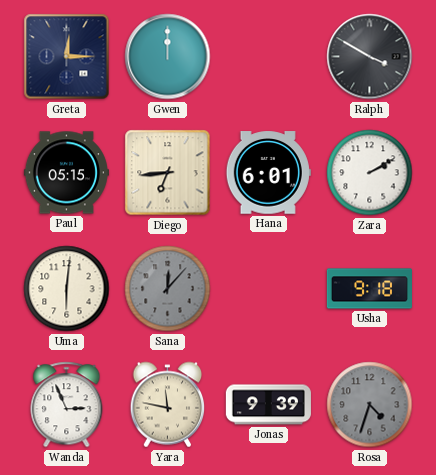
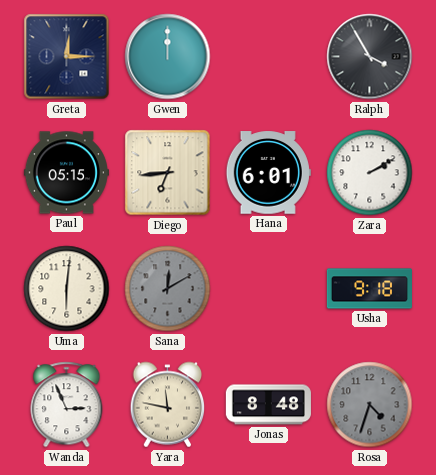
Ralph: 3:50 -> 3:55 (370, 57)
Sana: 12:07 -> 12:10 (168, 289)
Jonas: 9:39 -> 8:48 (268, 405)
